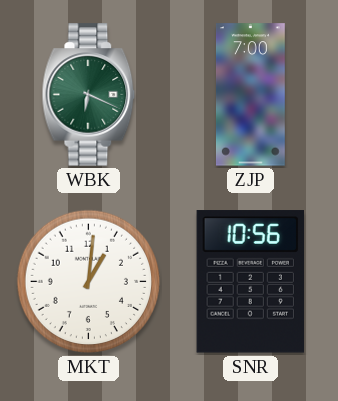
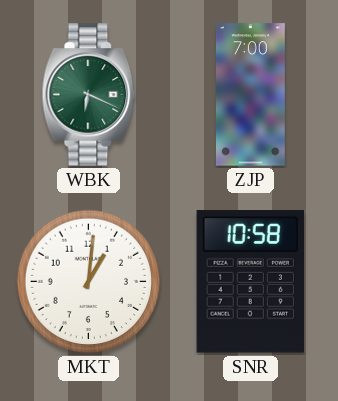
SNR: 10:56 -> 10:58 (250, 282)
